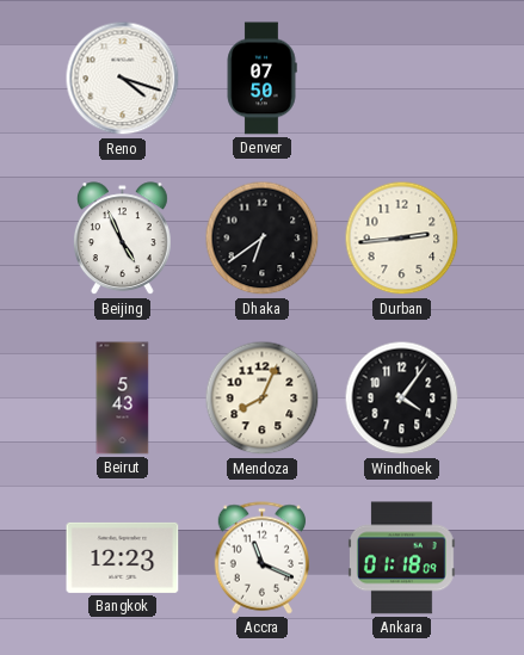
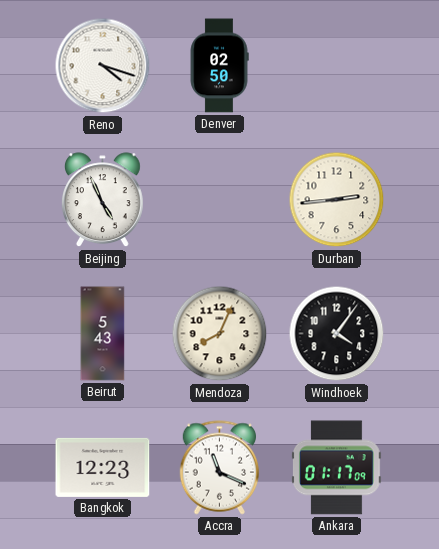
Denver: 07:50 -> 02:50 (219, 66)
Dhaka: 6:39 -> none (263, 239)
Ankara: 01:18 -> 01:17 (336, 468)
